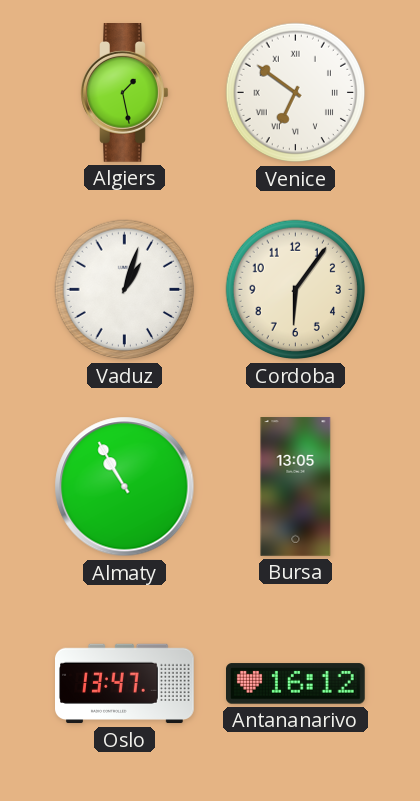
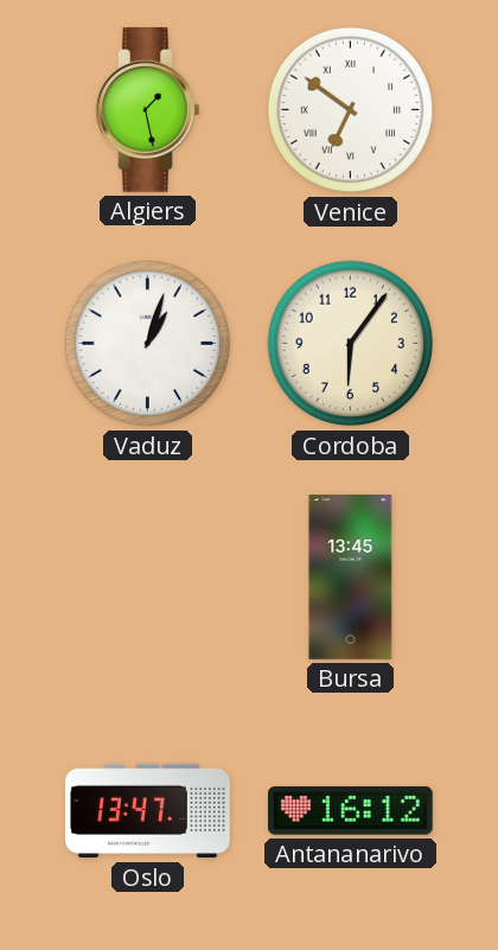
Almaty: 10:55 -> none (125, 487)
Bursa: 13:05 -> 13:45 (351, 578)
